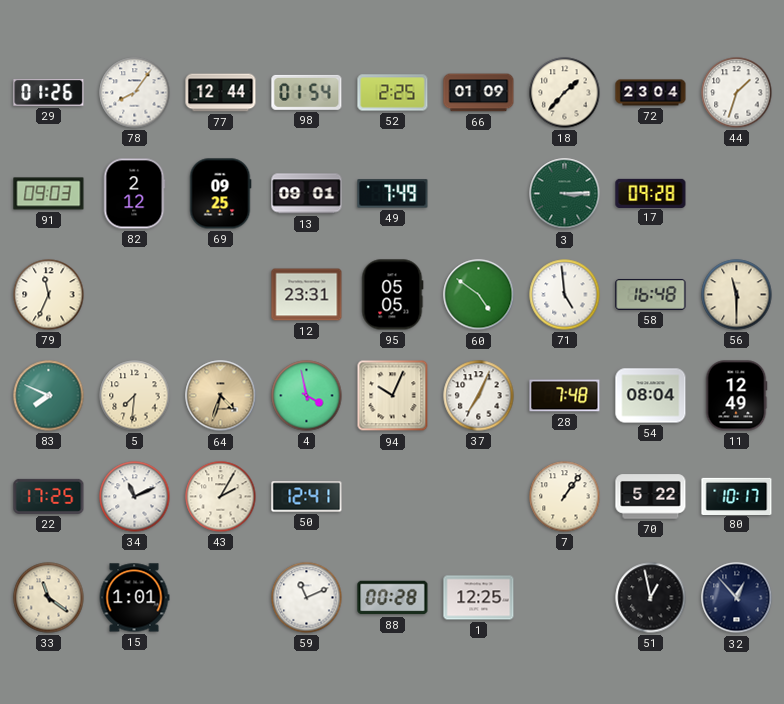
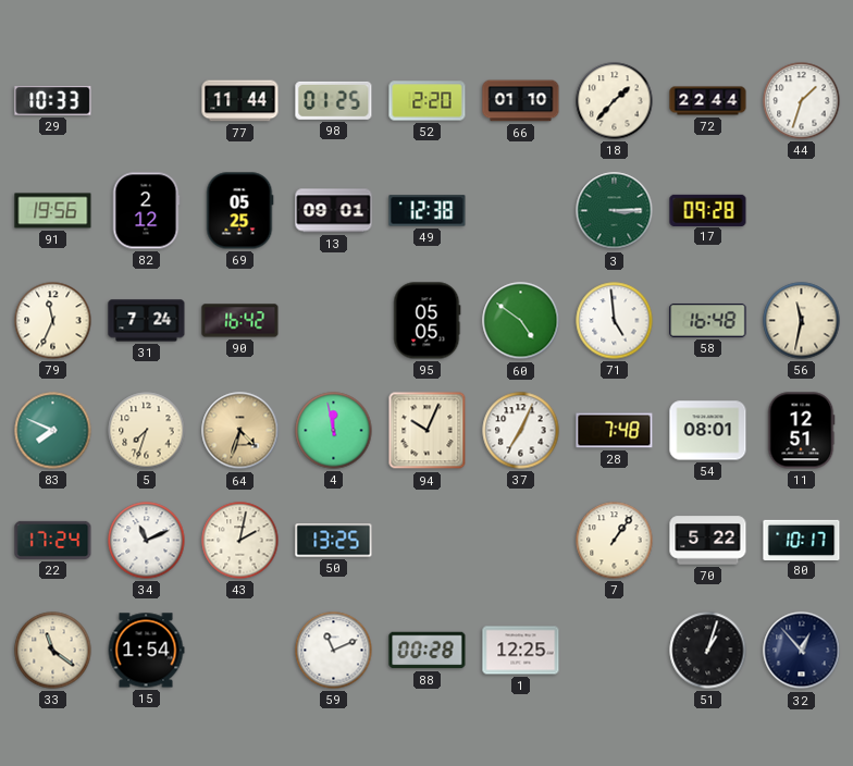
29: 01:26 -> 10:33 (53, 101)
78: 8:06 -> none (135, 93)
77: 12:44 -> 11:44 (240, 101)
98: 01:54 -> 01:25 (334, 100)
52: 2:25 -> 2:20 (428, 101)
66: 01:09 -> 01:10 (521, 101)
72: 23:04 -> 22:44 (708, 101)
91: 09:03 -> 19:56 (53, 211)
69: 09:25 -> 05:25 (239, 211)
49: 7:49 -> 12:38 (428, 211)
31: none -> 7:24 (147, 321)
90: none -> 16:42 (240, 321)
12: 23:31 -> none (307, 295)
56: 11:30 -> 11:32 (802, 321)
5: 7:31 -> 7:33 (147, 431)
4: 3:58 -> 11:58 (334, 431)
54: 08:04 -> 08:01 (708, 431)
11: 12:49 -> 12:51 (801, 431)
22: 17:25 -> 17:24 (53, 540)
43: 2:05 -> 2:02 (240, 541)
50: 12:41 -> 13:25 (334, 541)
15: 1:01 -> 1:54 (146, 651)
51: 12:58 -> 1:03 (708, 651)
